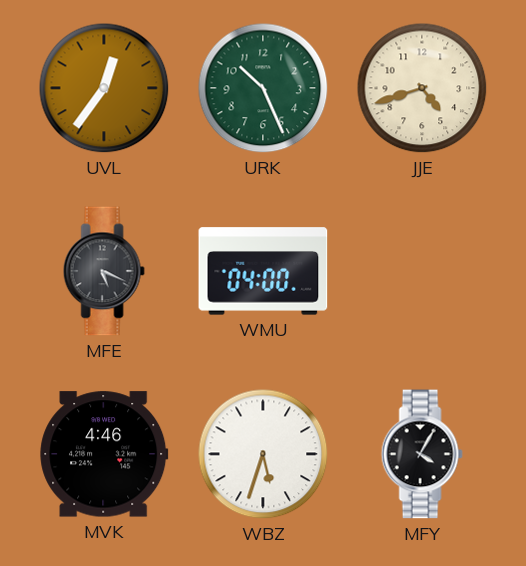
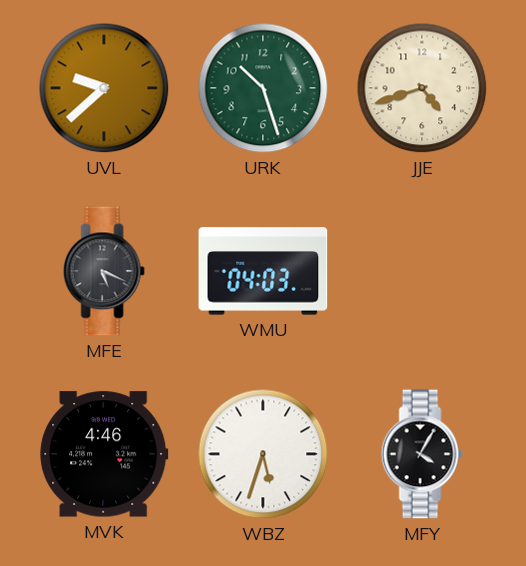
UVL: 12:36 -> 9:38 (104, 88)
URK: 10:26 -> 10:27 (263, 88)
WMU: 04:00 -> 04:03 (263, 271)
